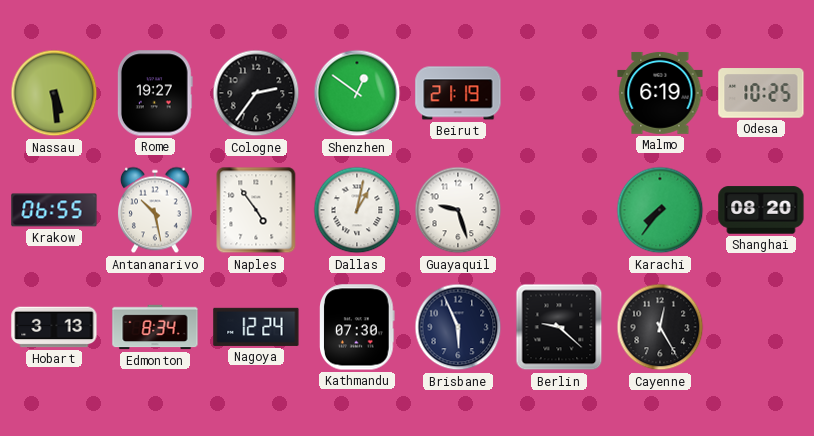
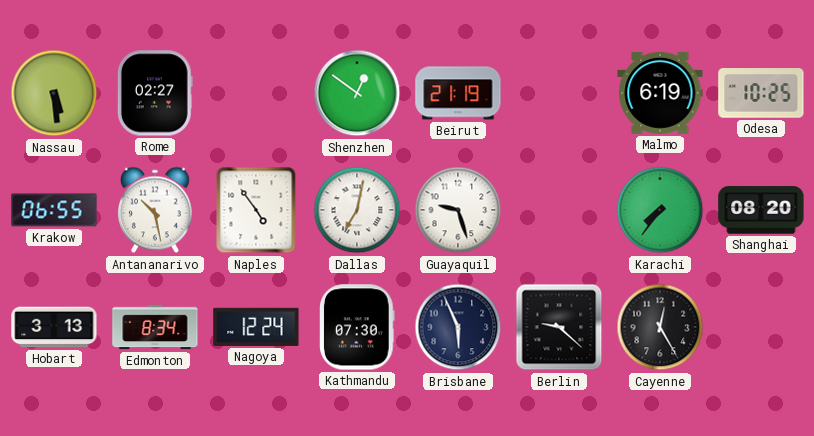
Rome: 19:27 -> 02:27 (155, 93)
Cologne: 2:36 -> none (256, 93)
Dallas: 1:02 -> 7:02 (357, 210)
